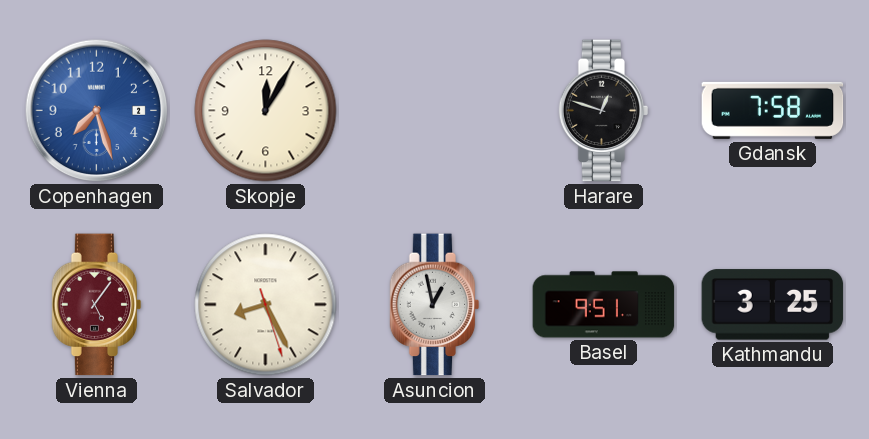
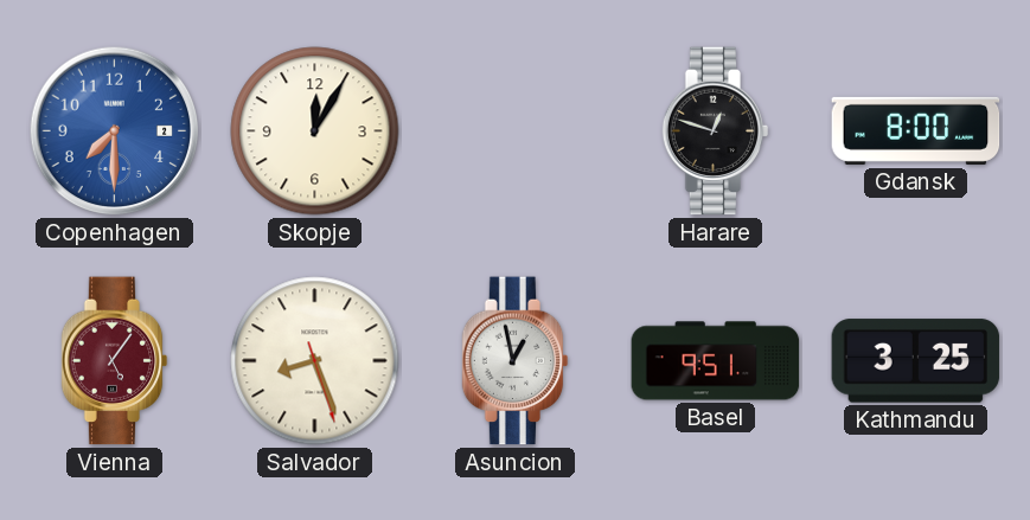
Copenhagen: 7:27 -> 7:30 (115, 131)
Gdansk: 7:58 -> 8:00 (916, 130)
Salvador: 8:25 -> 8:26 (315, 361)
